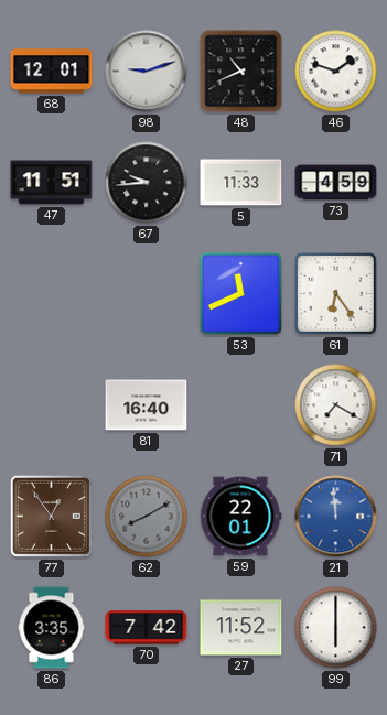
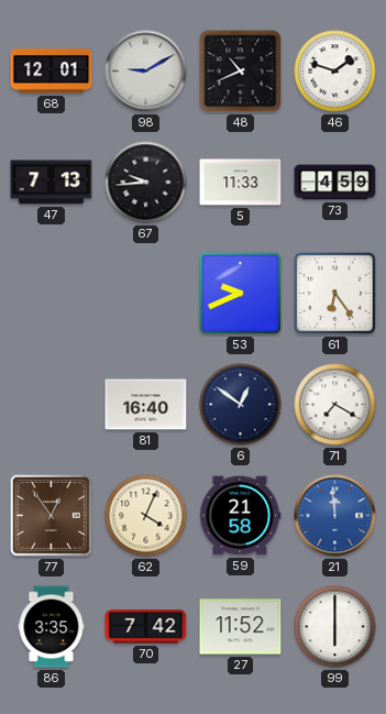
98: 9:12 -> 9:10 (146, 72)
47: 11:51 -> 7:13 (52, 183)
53: 11:41 -> 9:41 (241, 294)
6: none -> 12:51 (241, 405)
62: 8:10 -> 4:04 (146, 516)
62 dial: grey -> cream (146, 516)
59: 22:01 -> 21:58 (241, 516)
